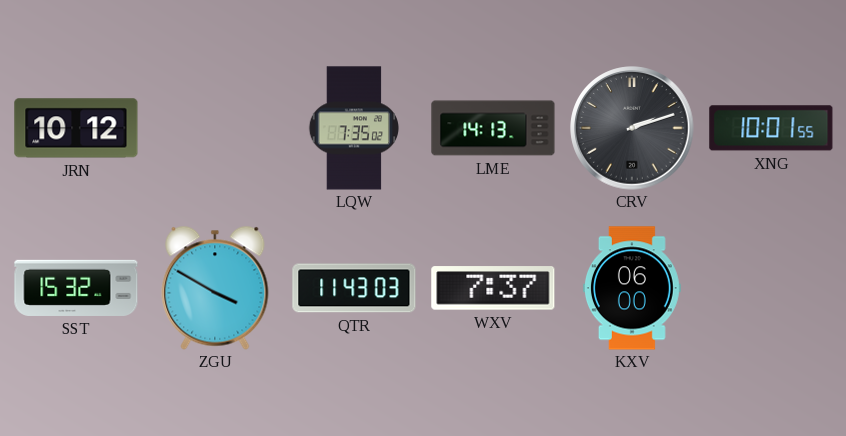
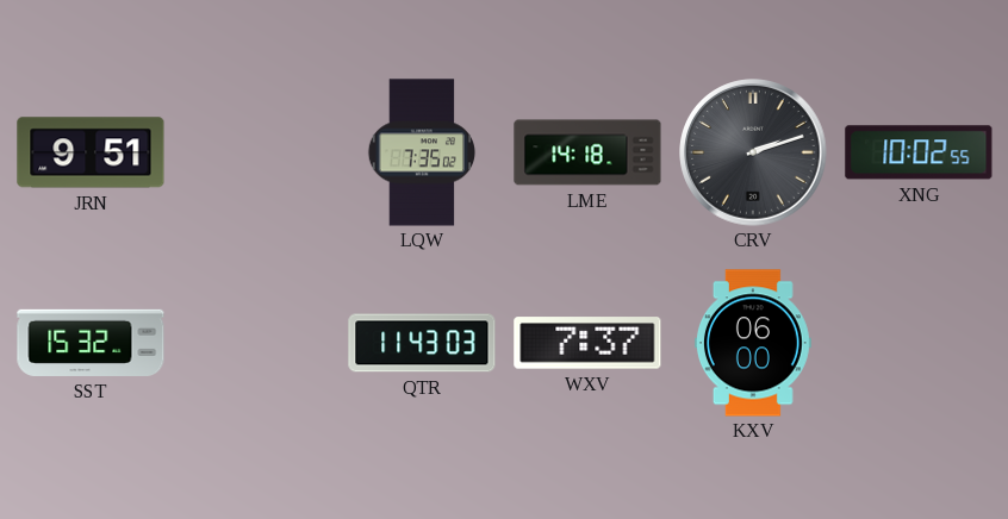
JRN: 10:12 -> 9:51 (91, 152)
LME: 14:13 -> 14:18 (587, 152)
XNG: 10:01 -> 10:02 (919, 152)
ZGU: 3:50 -> none (215, 288)
